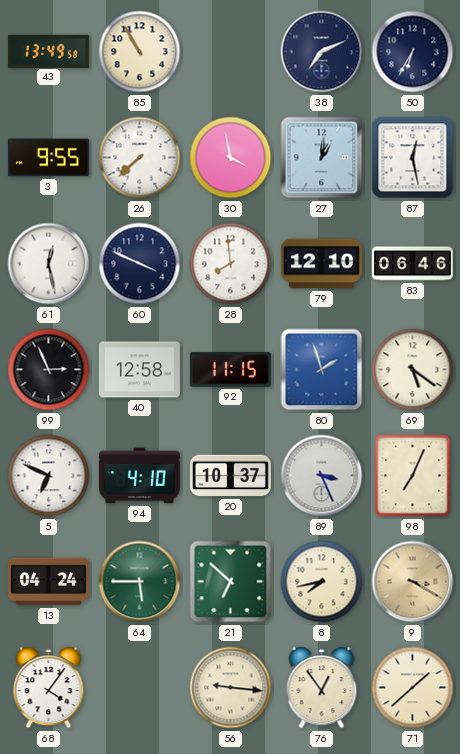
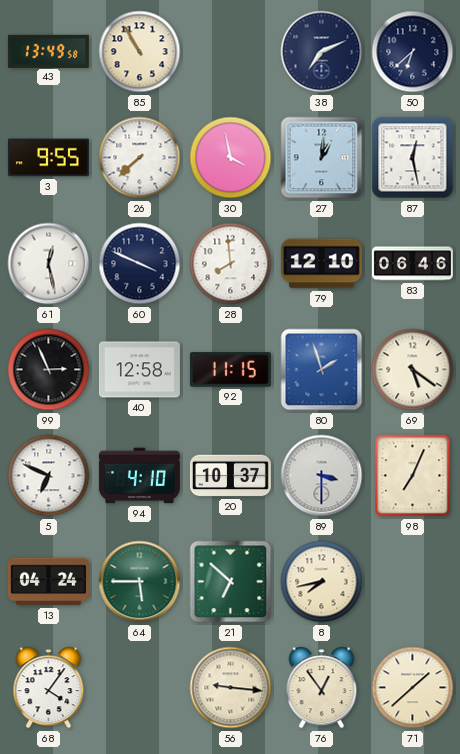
50: 6:35 -> 6:38 (413, 52)
89: 3:26 -> 3:30 (322, 476)
9: 3:20 -> none (413, 582)
